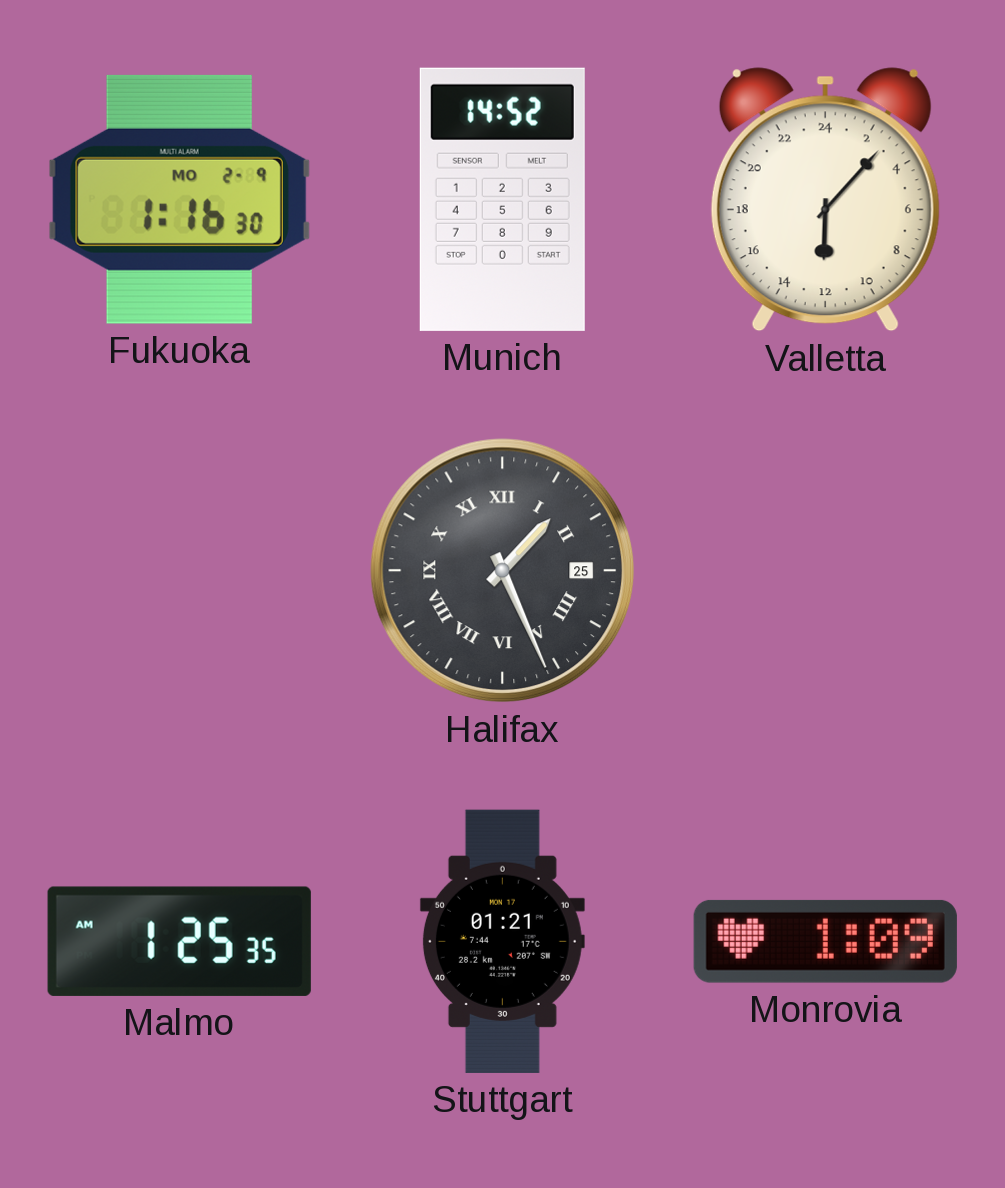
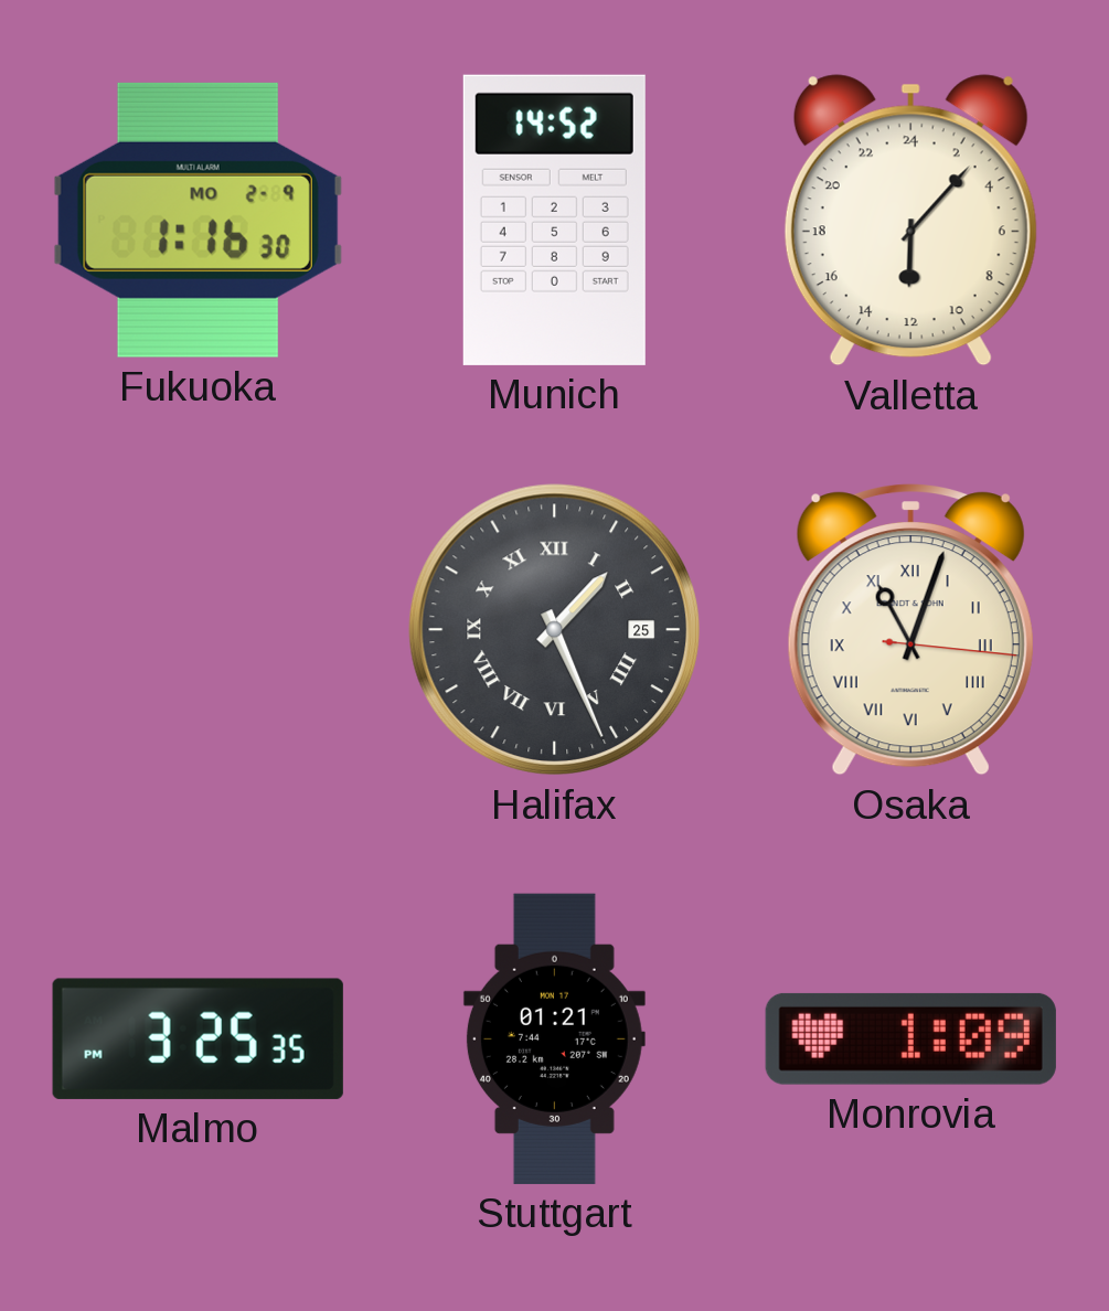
Osaka: none -> 11:03 (910, 630)
Malmo: 1:25 -> 3:25 (198, 1038)
